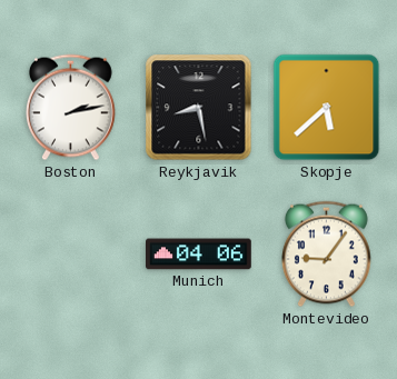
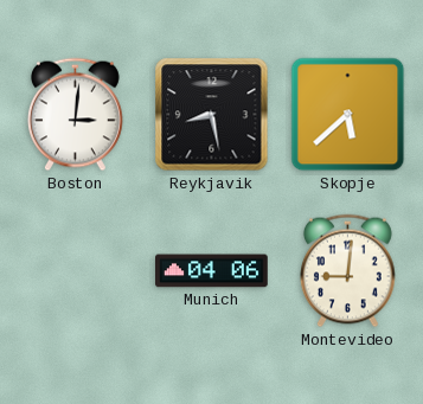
Boston: 2:13 -> 3:01 (75, 115)
Montevideo: 9:06 -> 9:01 (347, 271)
